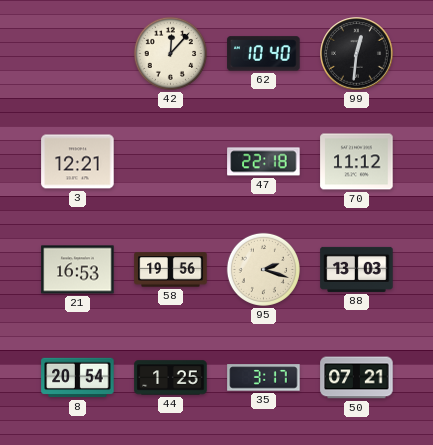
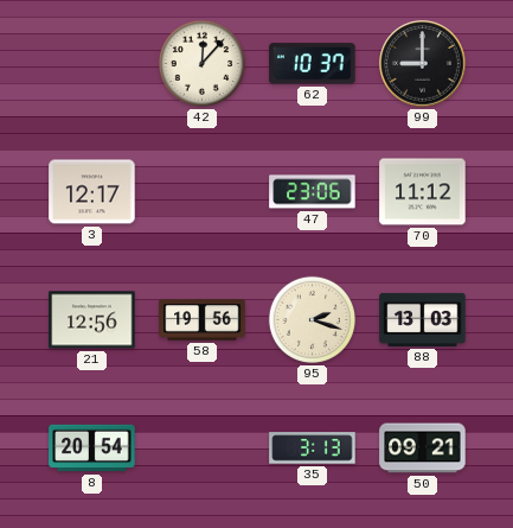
62: 10:40 -> 10:37 (313, 64)
99: 12:31 -> 9:00 (423, 64)
3: 12:21 -> 12:17 (92, 192)
47: 22:18 -> 23:06 (313, 192)
21: 16:53 -> 12:56 (92, 320)
44: 1:25 -> none (171, 378)
35: 3:17 -> 3:13 (313, 449)
50: 07:21 -> 09:21 (423, 449)
